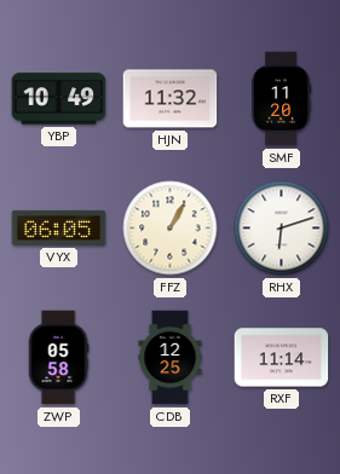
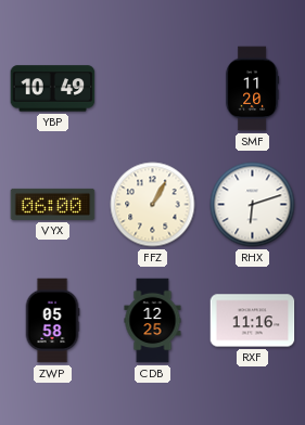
HJN: 11:32 -> none (171, 99)
VYX: 06:05 -> 06:00 (53, 204)
RXF: 11:14 -> 11:16 (253, 321)
